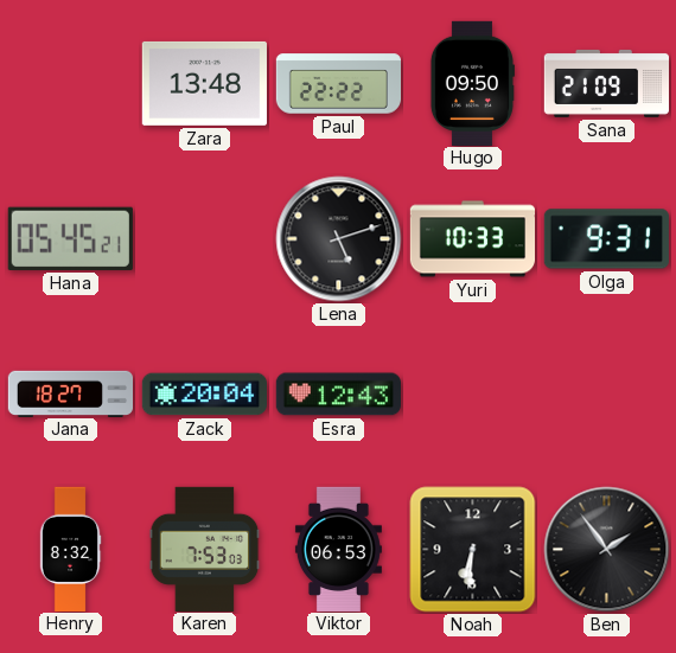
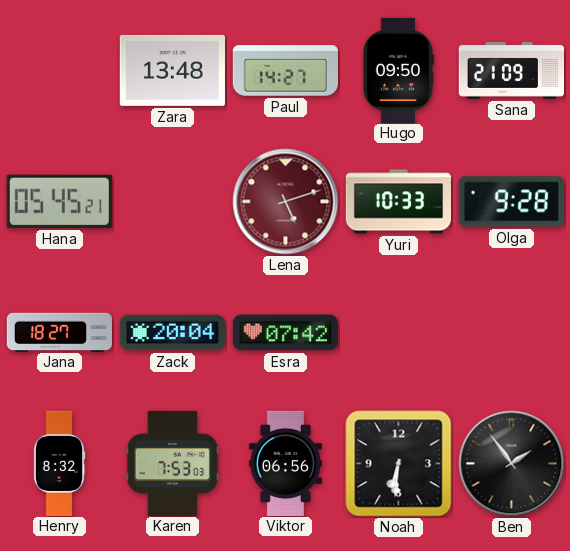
Paul: 22:22 -> 14:27 (285, 71)
Lena dial: black -> burgundy (286, 202)
Olga: 9:31 -> 9:28 (511, 202)
Esra: 12:43 -> 07:42 (285, 333)
Viktor: 06:53 -> 06:56 (285, 463)
